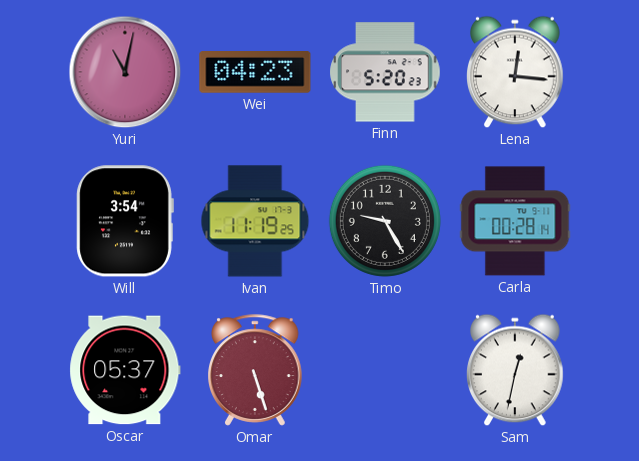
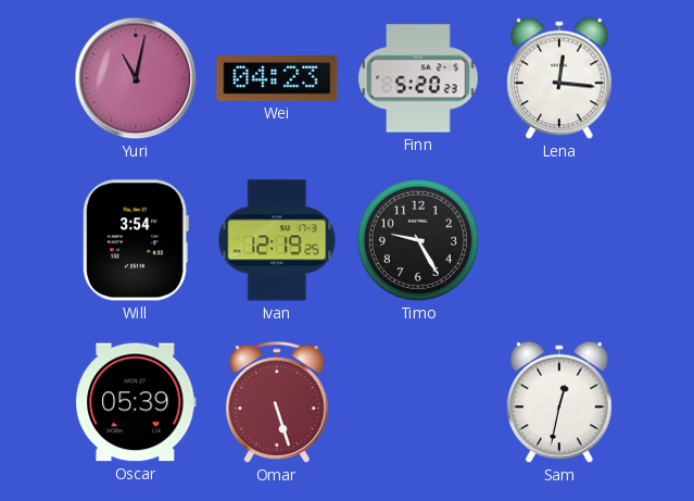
Ivan: 11:19 -> 12:19 (277, 240)
Carla: 00:28 -> none (515, 221)
Oscar: 05:37 -> 05:39 (136, 402)
